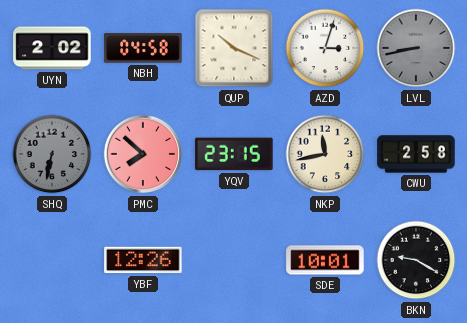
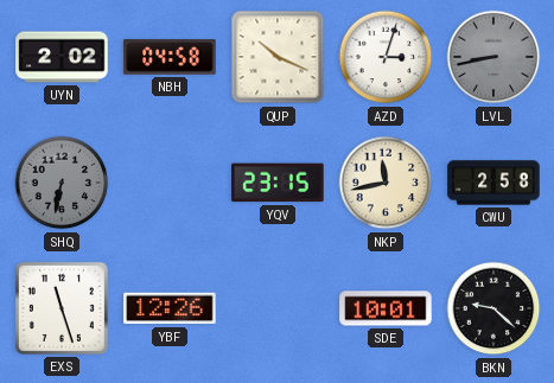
PMC: 7:52 -> none (142, 154)
EXS: none -> 11:27 (62, 308)
BKN: 9:20 -> 9:22 (493, 308)
